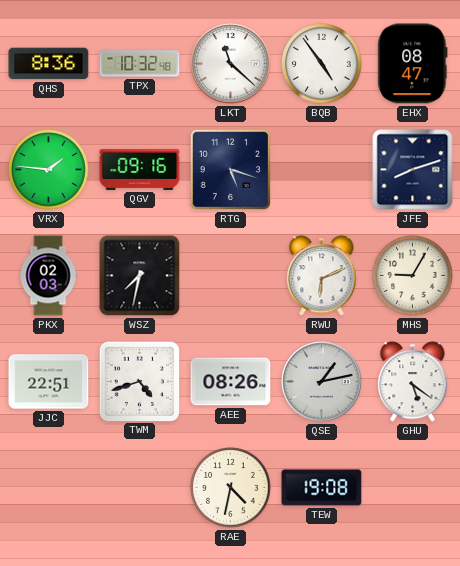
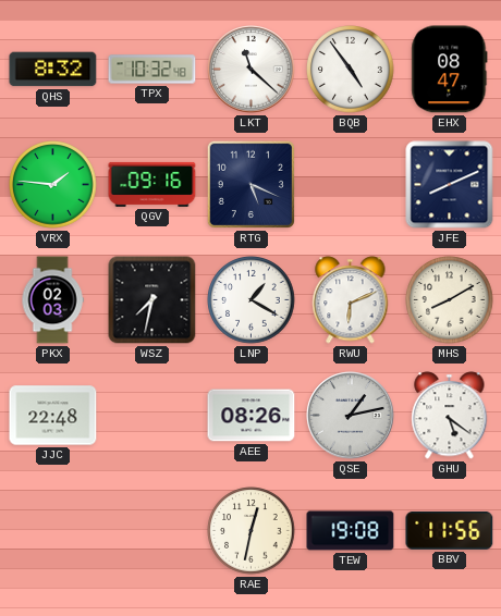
QHS: 8:36 -> 8:32 (53, 70)
RTG: 5:18 -> 5:19 (250, 184)
JFE: 8:12 -> 8:11 (450, 185)
LNP: none -> 1:20 (252, 300)
MHS: 9:05 -> 8:10 (450, 300)
JJC: 22:51 -> 22:48 (53, 416)
TWM: 4:42 -> none (139, 381)
RAE: 4:32 -> 12:32 (252, 531)
BBV: none -> 11:56 (450, 530)
